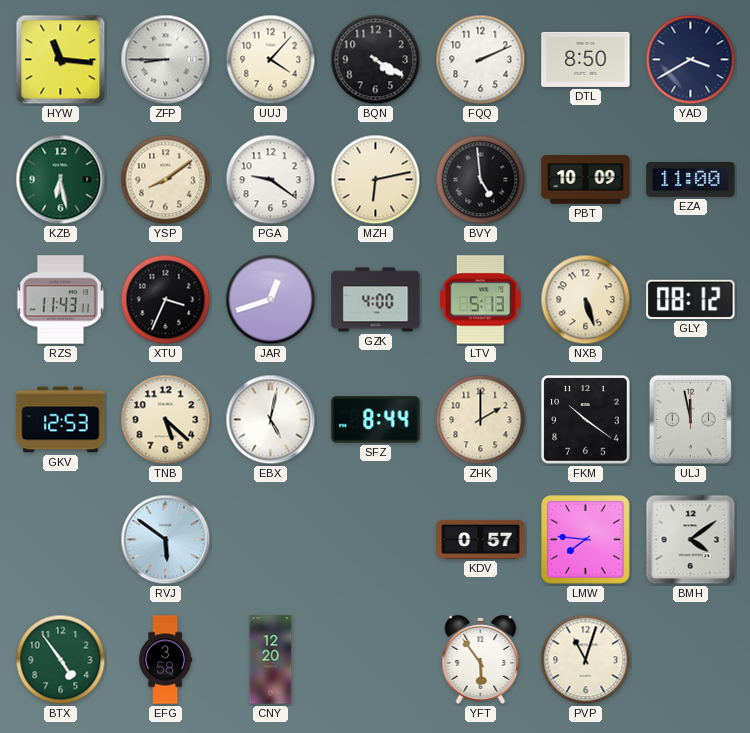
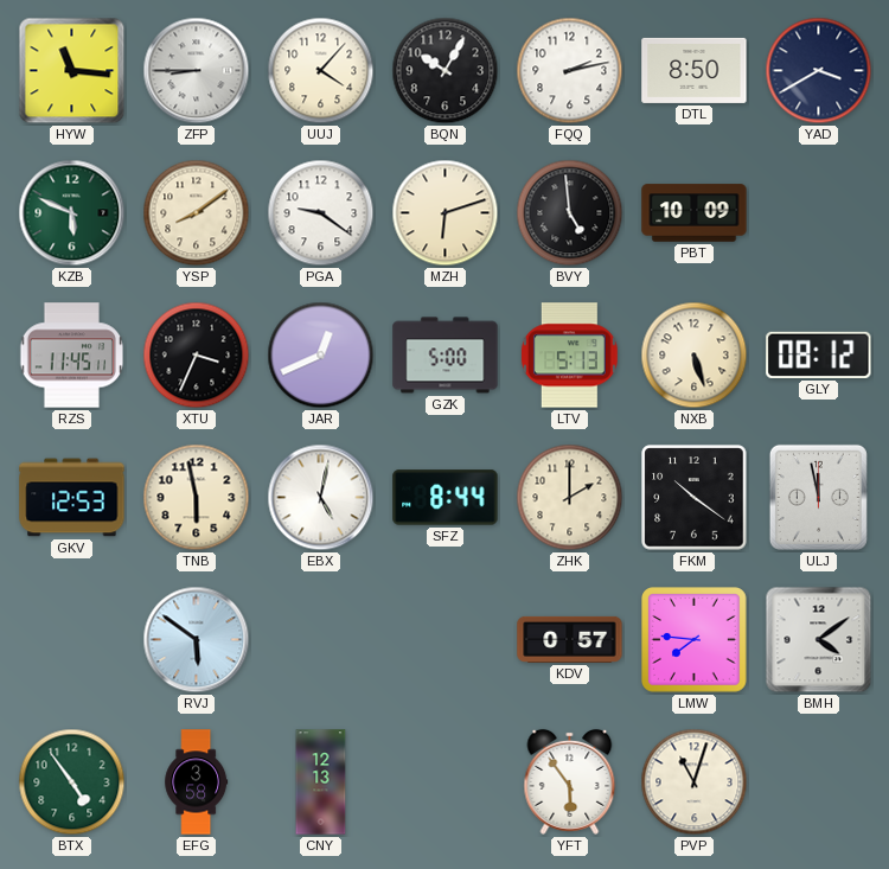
BQN: 4:20 -> 10:05 (446, 71)
FQQ: 2:11 -> 2:13 (570, 71)
KZB: 6:28 -> 5:49 (72, 213)
MZH: 6:13 -> 6:12 (446, 213)
EZA: 11:00 -> none (691, 179)
RZS: 11:43 -> 11:45 (71, 356)
JAR: 12:42 -> 12:41 (321, 356)
GZK: 4:00 -> 5:00 (446, 356)
TNB: 5:22 -> 5:58 (197, 498)
CNY: 12:20 -> 12:13 (321, 782)
